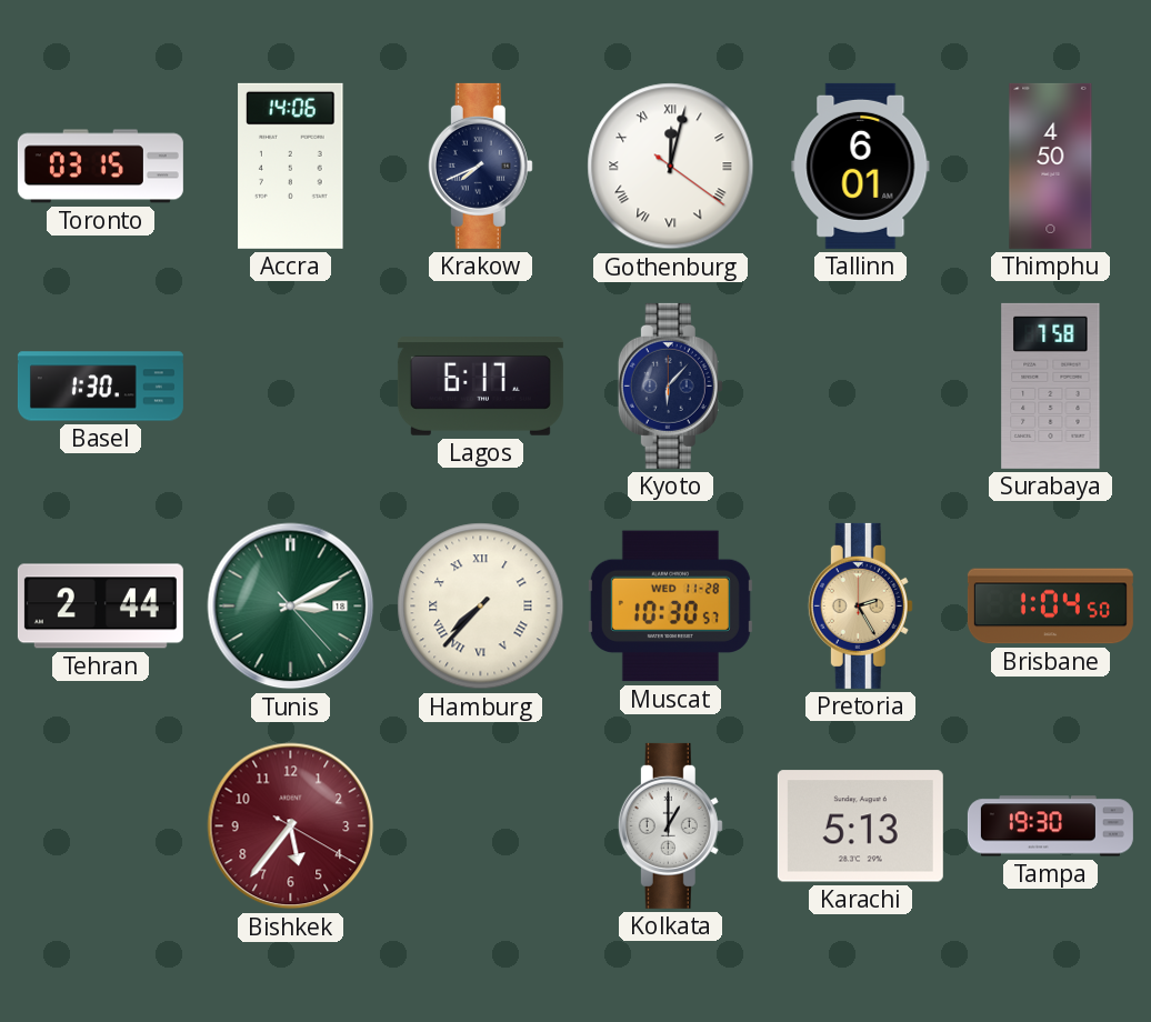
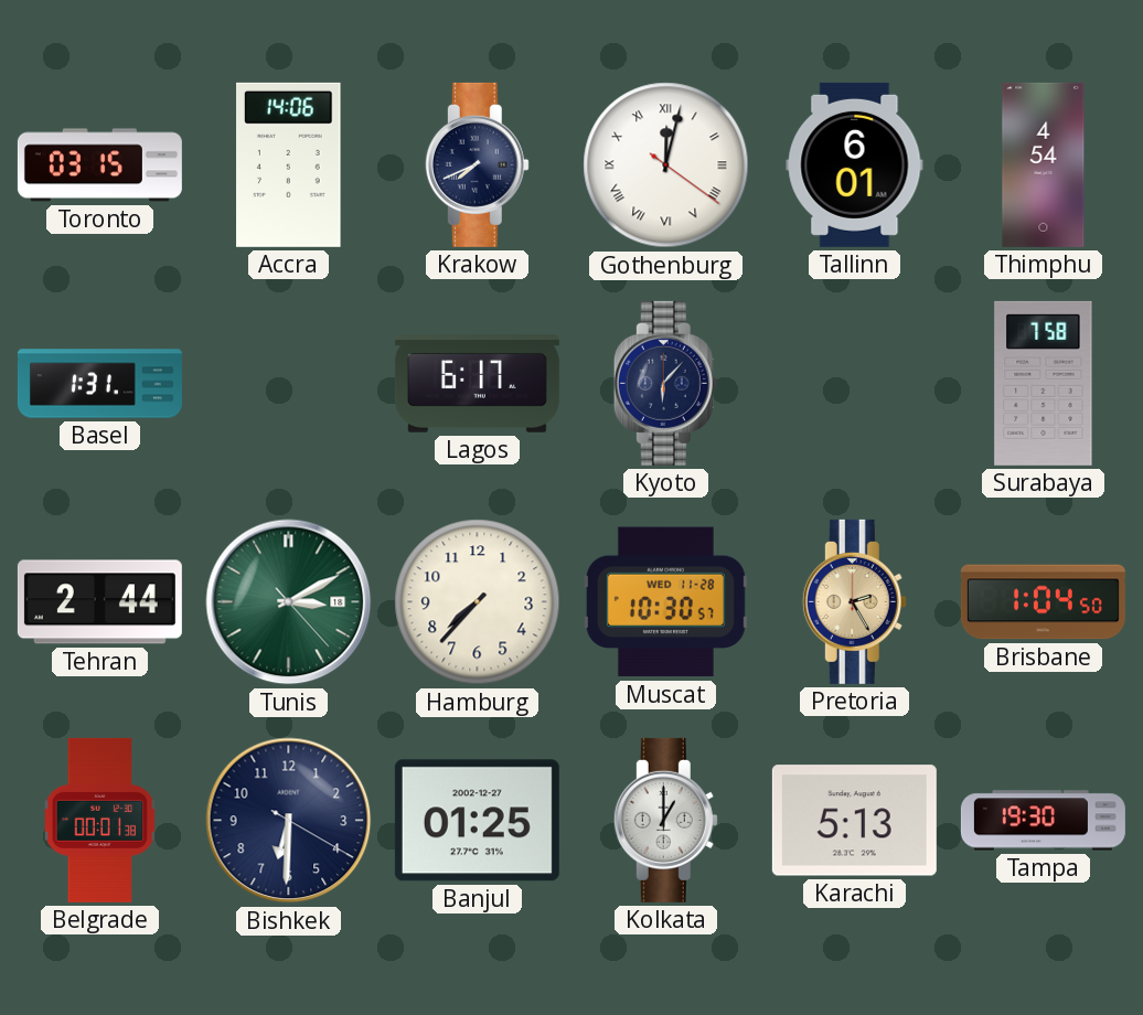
Thimphu: 4:50 -> 4:54 (1044, 164)
Basel: 1:30 -> 1:31 (99, 384)
Hamburg numerals: Roman -> Arabic (478, 602)
Belgrade: none -> 00:01 (100, 820)
Bishkek: 5:36 -> 6:30 (289, 821)
Bishkek dial: burgundy -> navy (289, 821)
Banjul: none -> 01:25 (477, 821)
